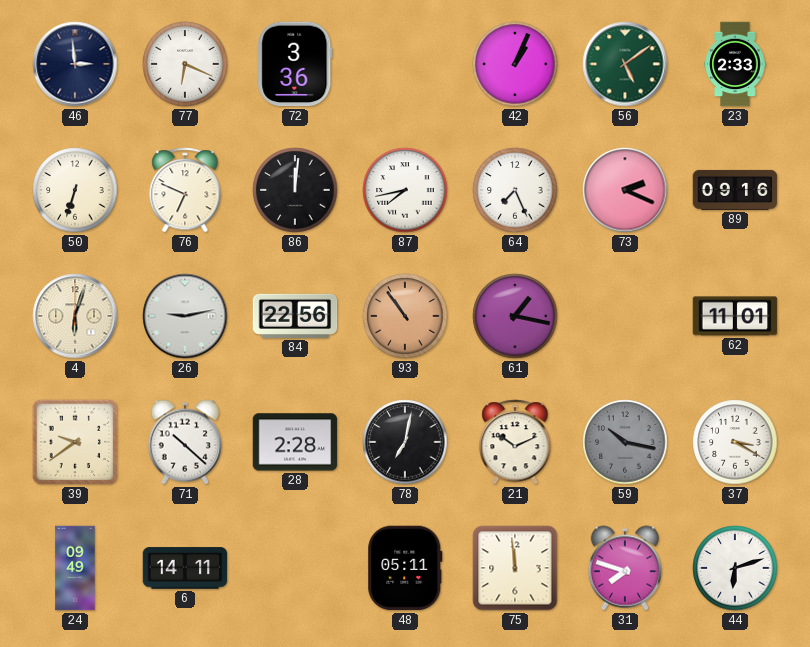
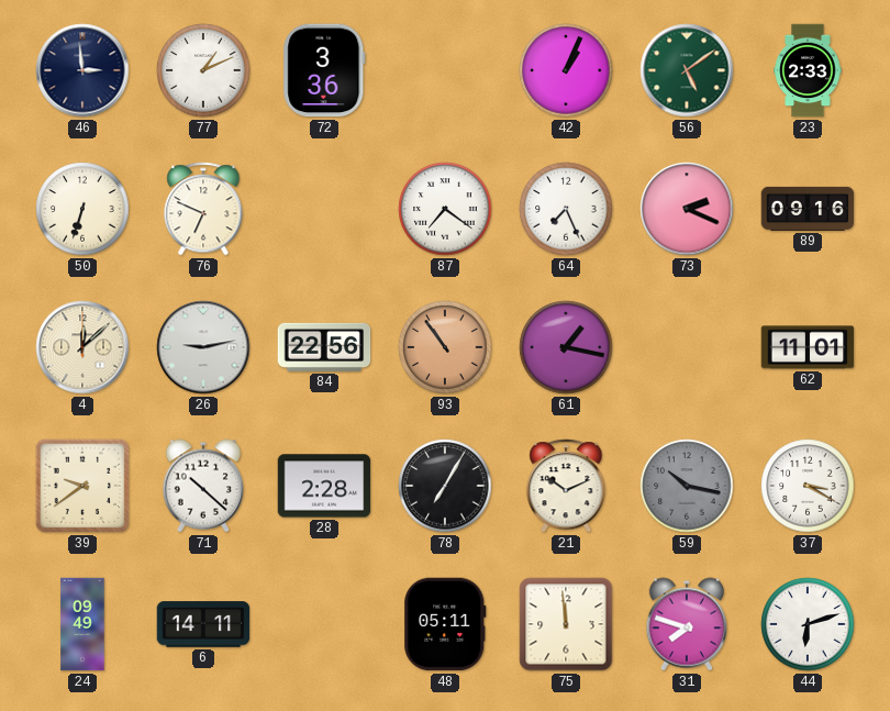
77: 6:19 -> 1:11 (203, 70)
86: 12:01 -> none (295, 190)
87: 7:43 -> 7:21 (445, 209)
4: 6:03 -> 12:08 (82, 347)
78: 7:02 -> 7:05 (445, 486)
